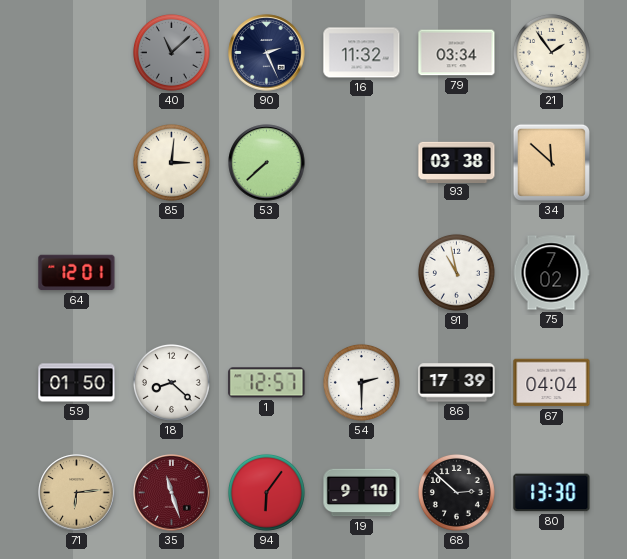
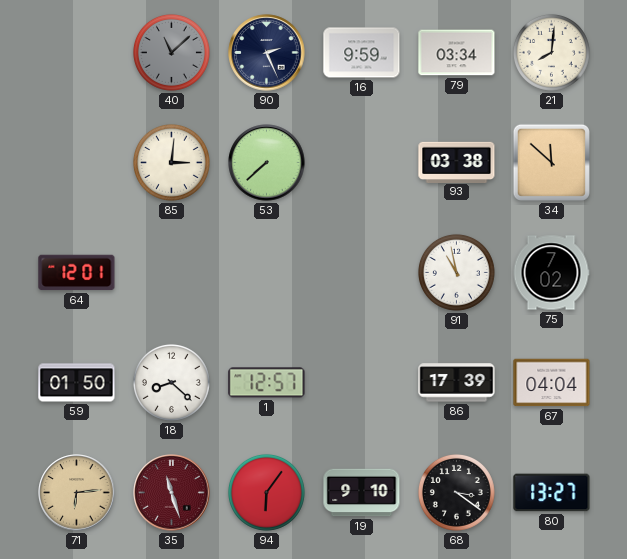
16: 11:32 -> 9:59 (362, 53)
21: 1:54 -> 8:01 (551, 52)
54: 2:30 -> none (361, 382)
68: 2:52 -> 3:21 (456, 492)
80: 13:30 -> 13:27 (552, 493)
